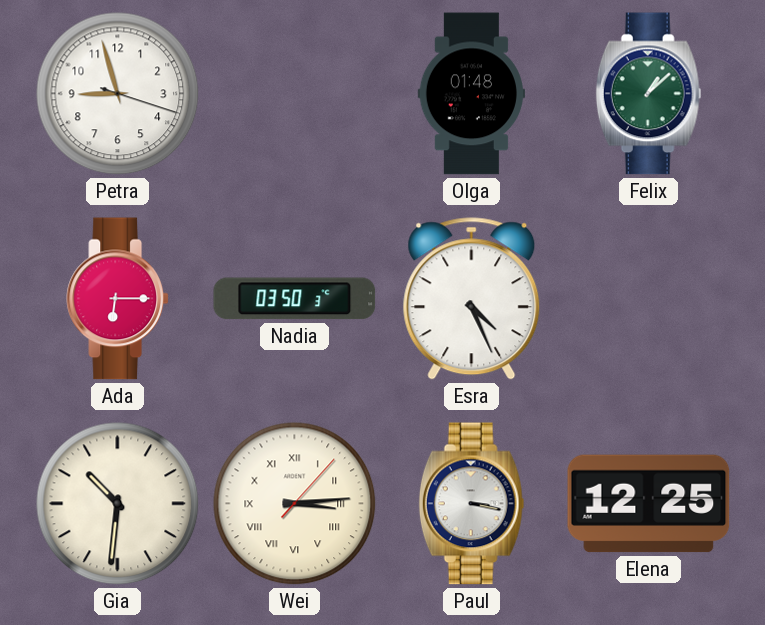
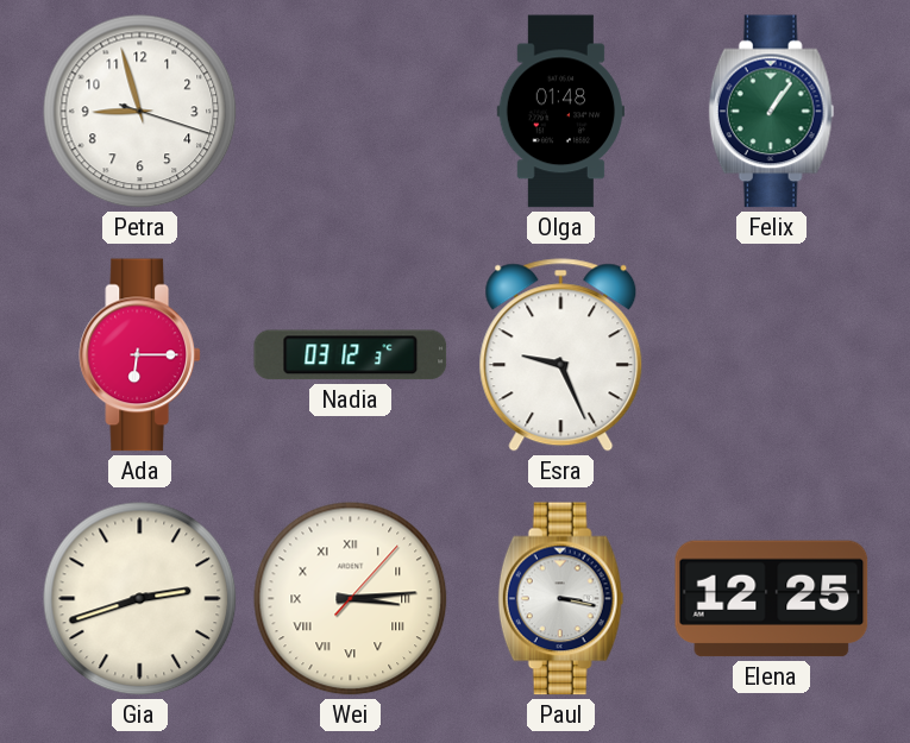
Felix: 1:08 -> 1:06 (772, 112)
Nadia: 03:50 -> 03:12 (351, 355)
Esra: 4:26 -> 9:26 (561, 355)
Gia: 10:31 -> 2:42 (140, 599)
